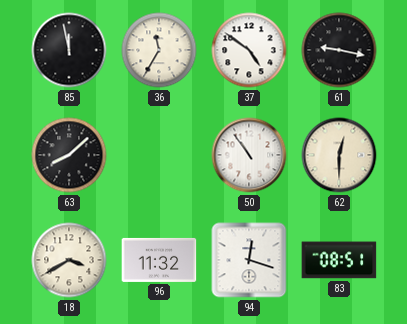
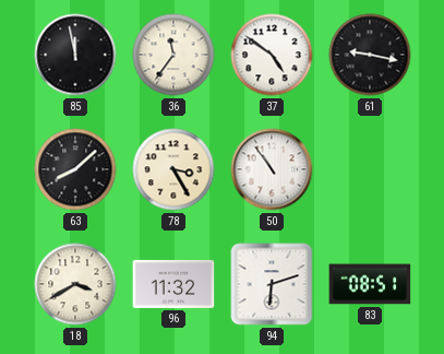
36: 11:35 -> 11:36 (173, 55)
78: none -> 3:25 (173, 169)
62: 12:30 -> none (339, 155)
94: 12:18 -> 6:12 (272, 284)
